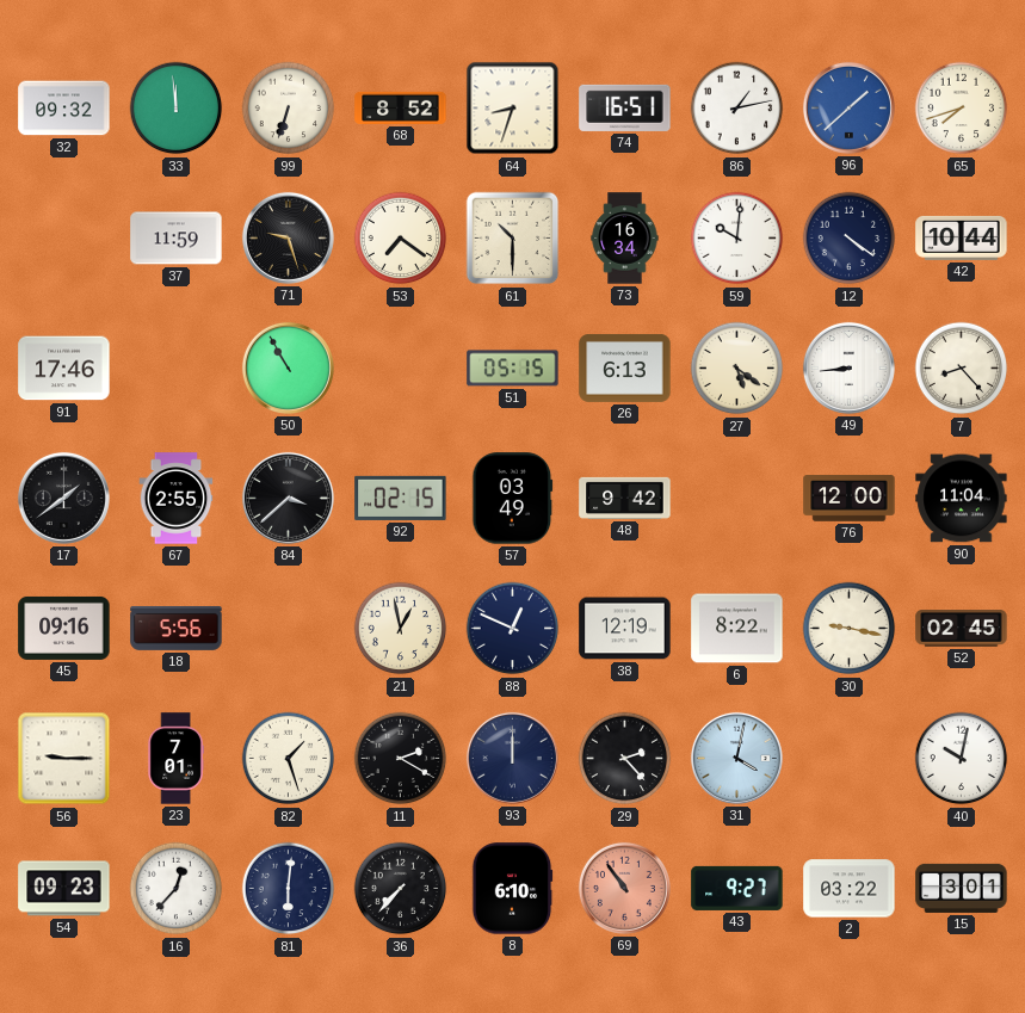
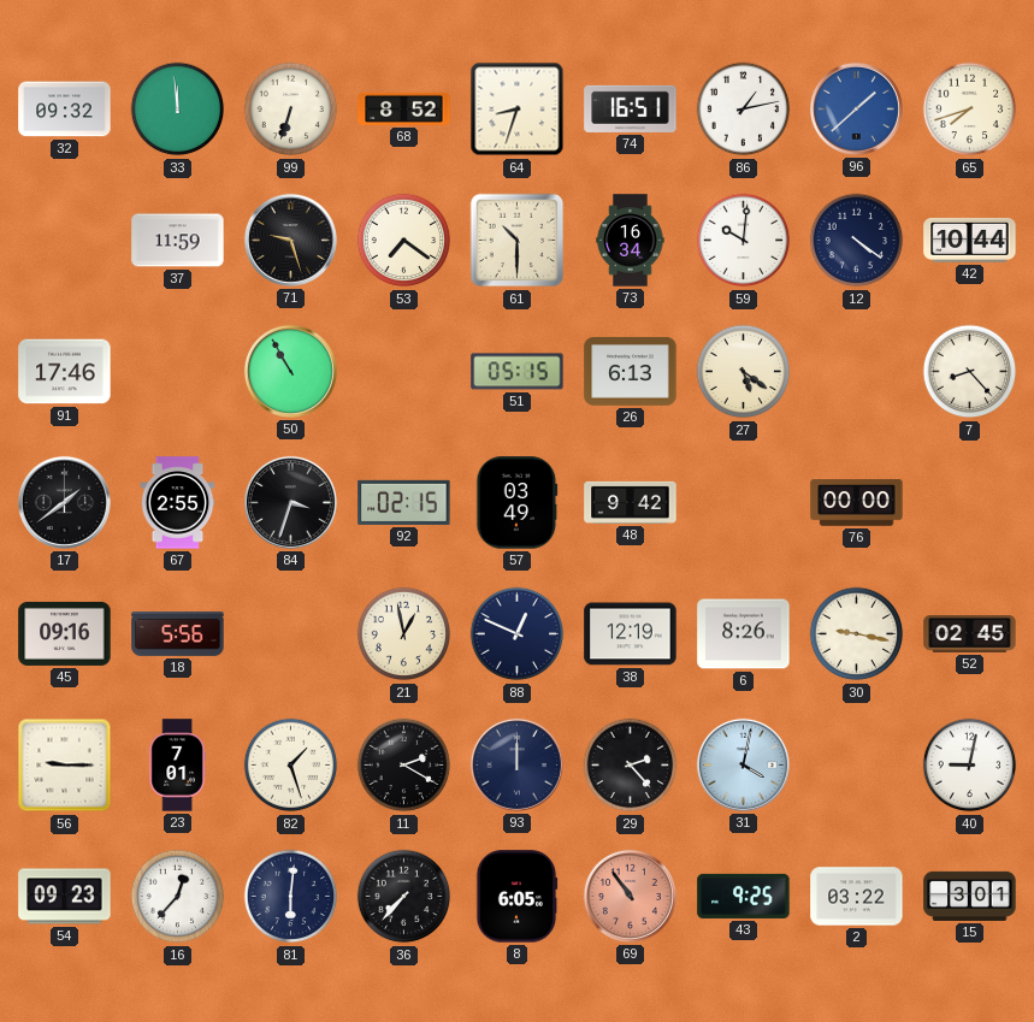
49: 8:44 -> none (848, 367)
84: 3:38 -> 3:33 (290, 502)
76: 12:00 -> 00:00 (857, 503)
90: 11:04 -> none (962, 499)
6: 8:22 -> 8:26 (744, 634)
40: 10:02 -> 9:02 (970, 766)
8: 6:10 -> 6:05 (516, 897)
43: 9:27 -> 9:25 (744, 896)
